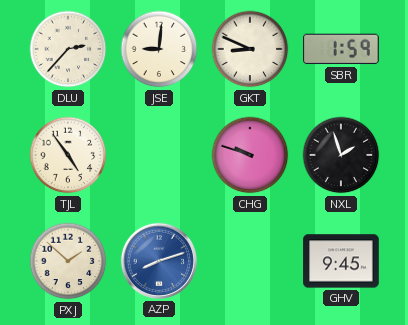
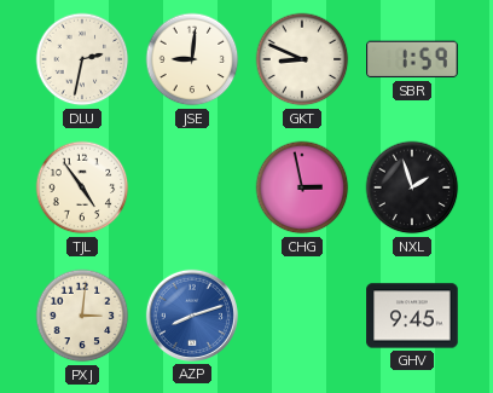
DLU: 2:37 -> 2:32 (82, 59)
CHG: 9:48 -> 2:58 (302, 187)
PXJ: 1:52 -> 3:01 (82, 316)
